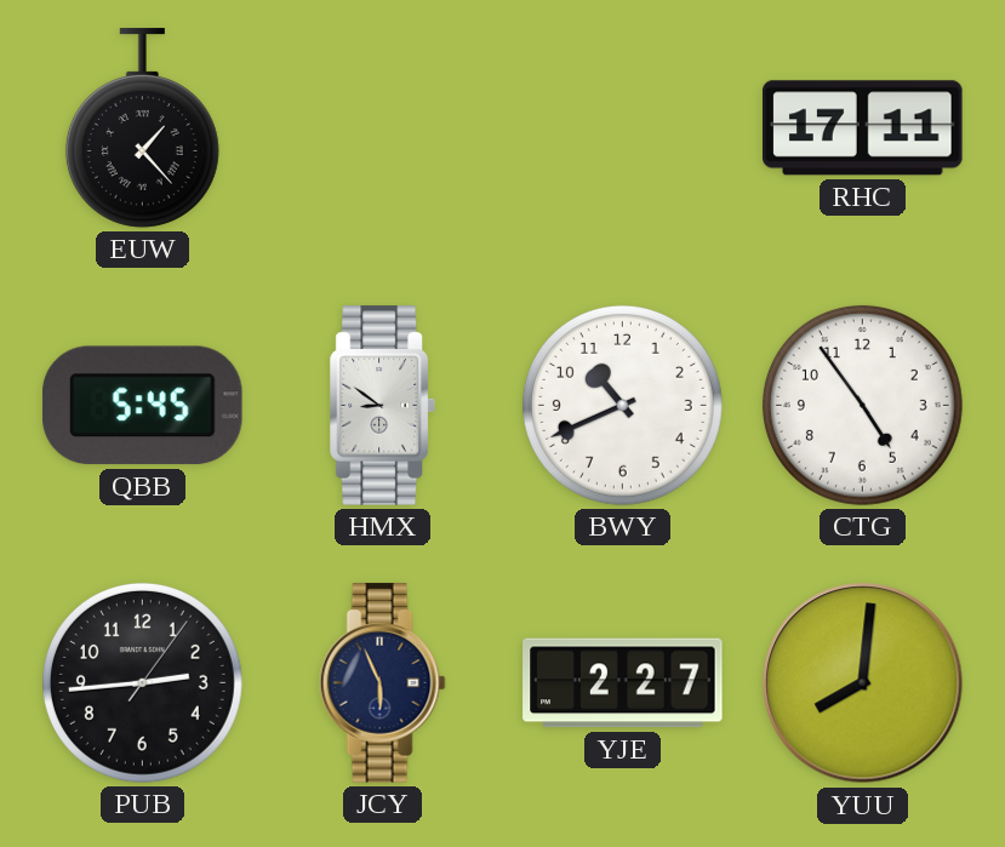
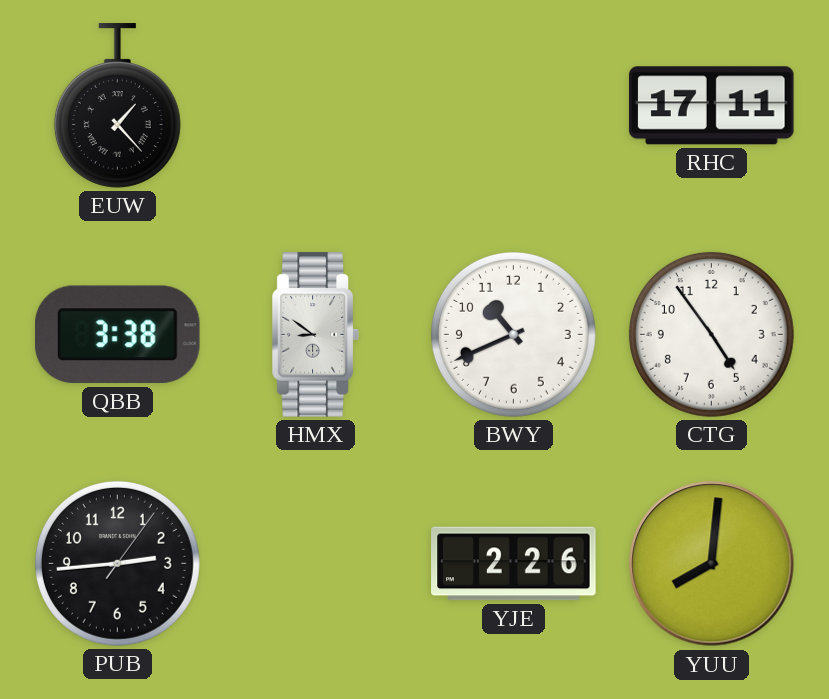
QBB: 5:45 -> 3:38 (118, 335)
JCY: 5:56 -> none (382, 683)
YJE: 2:27 -> 2:26 (514, 564)
